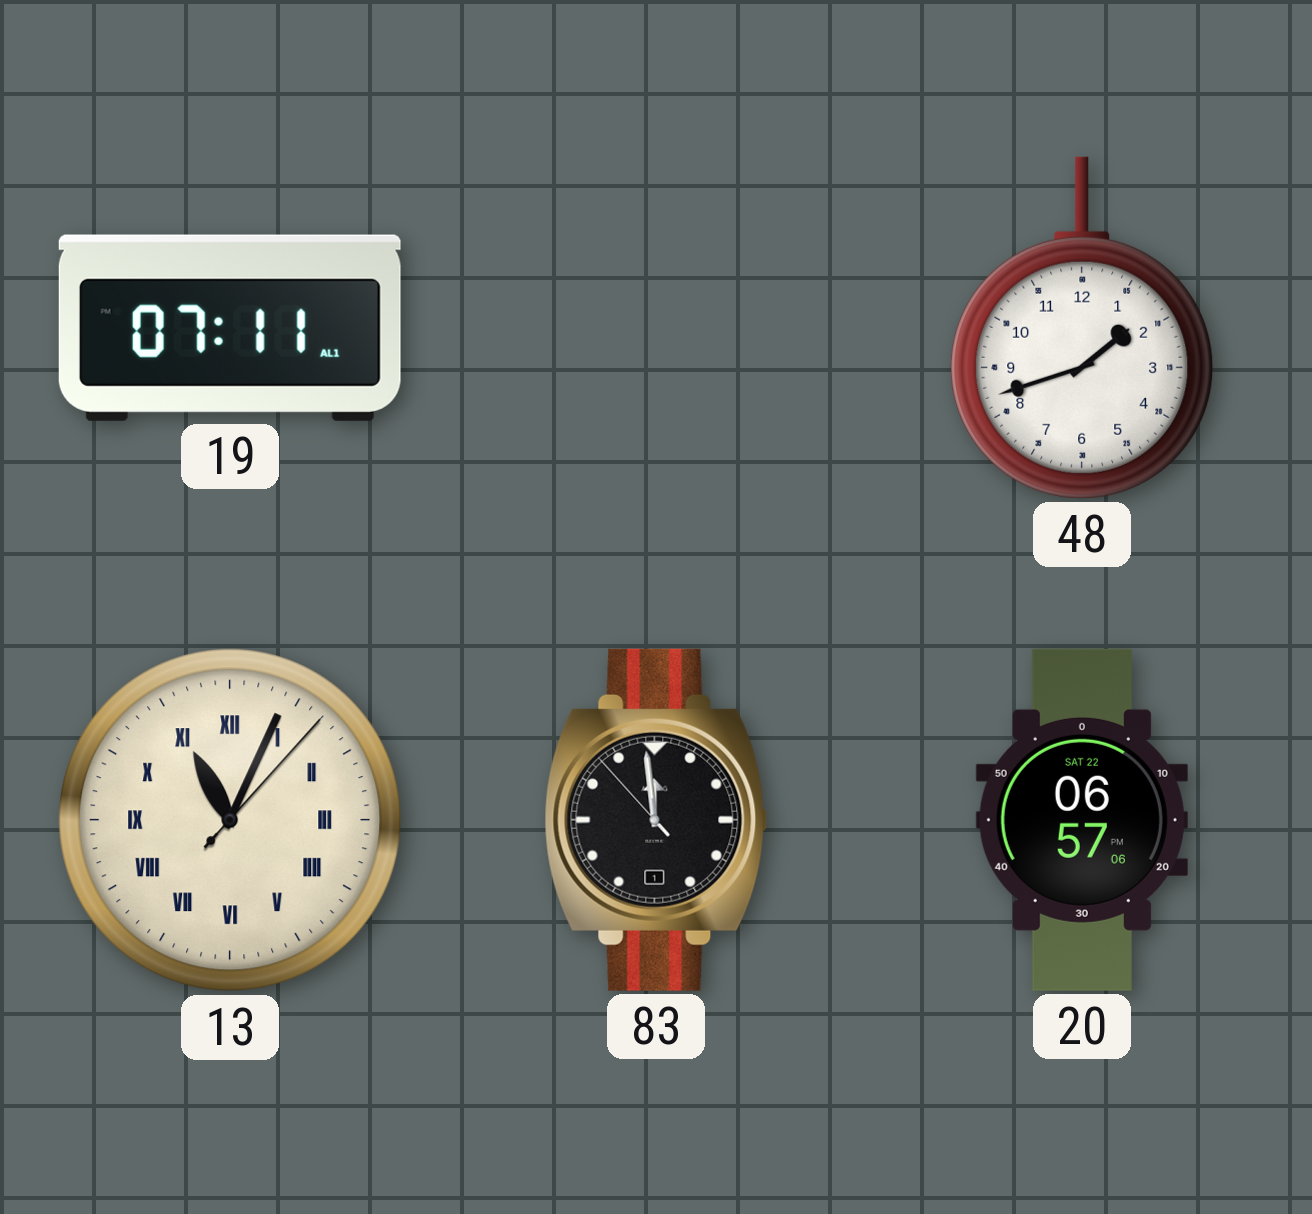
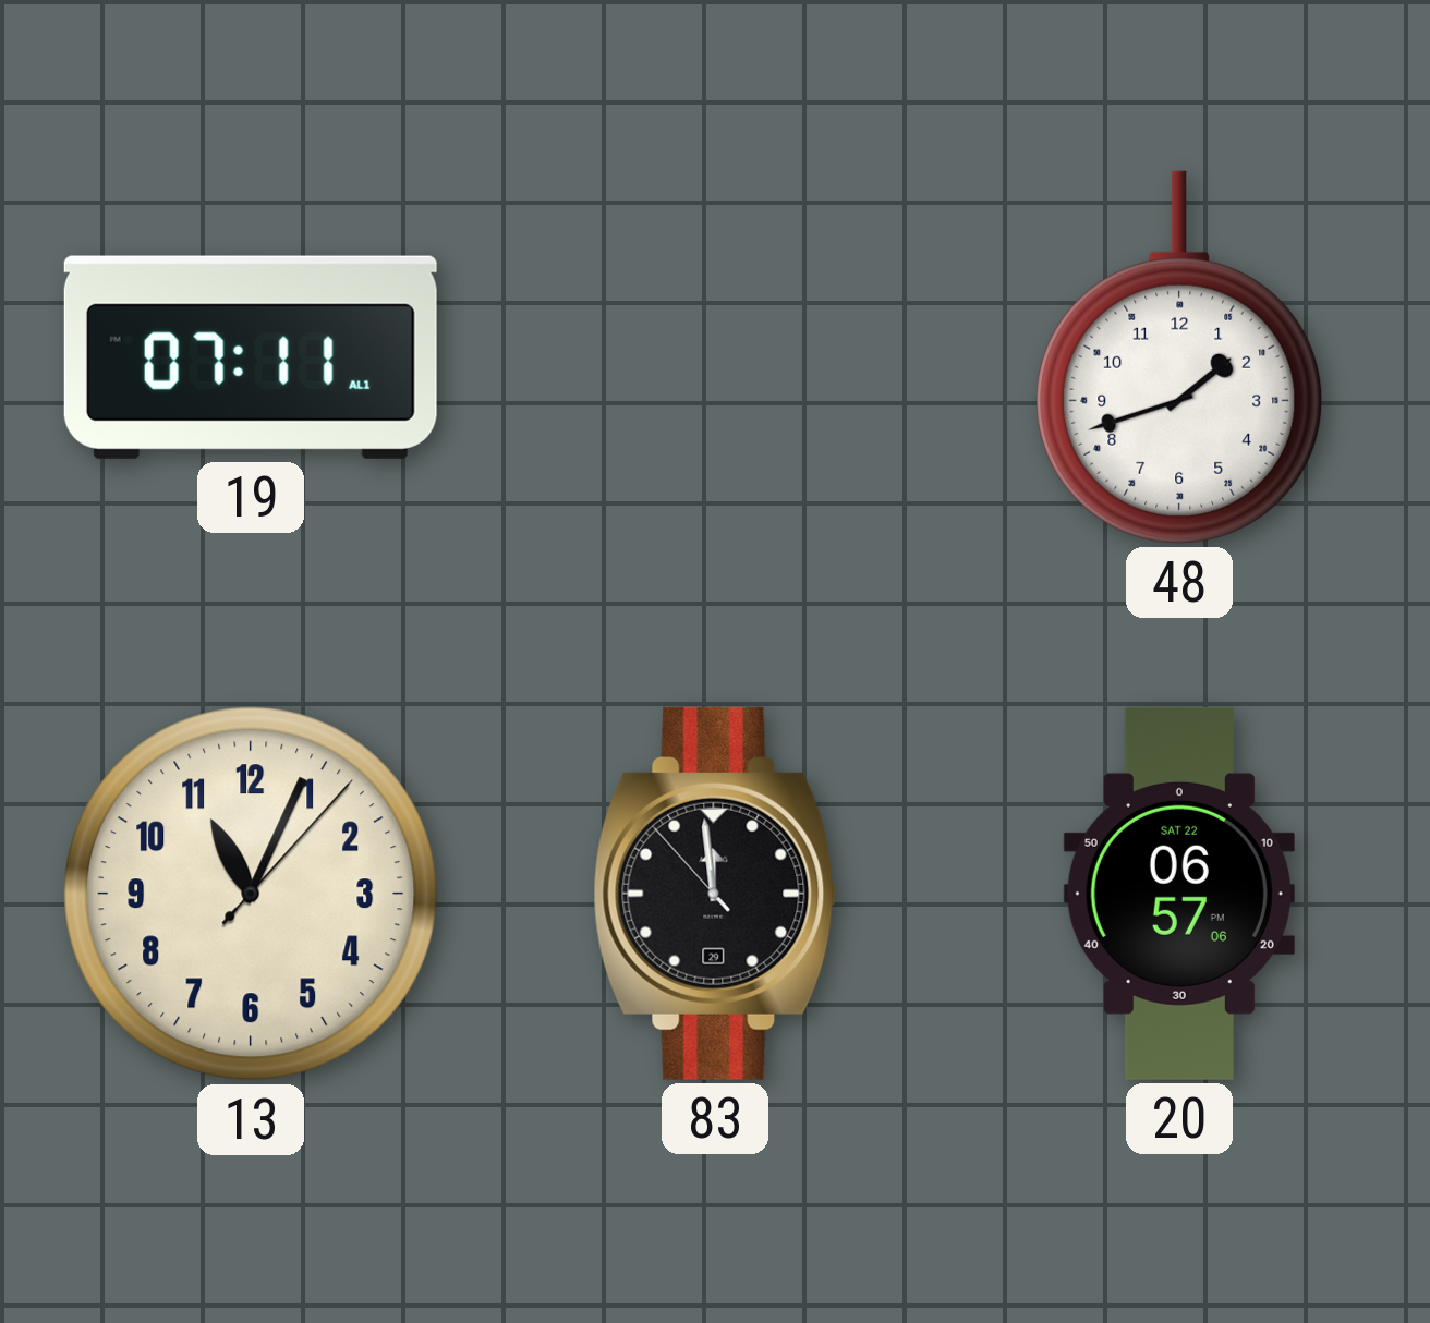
13 numerals: Roman -> Arabic (251, 894)
83 date: 1 -> 29 (715, 894)
